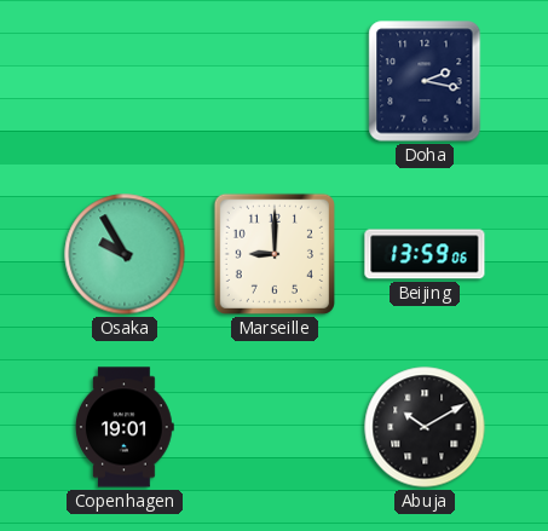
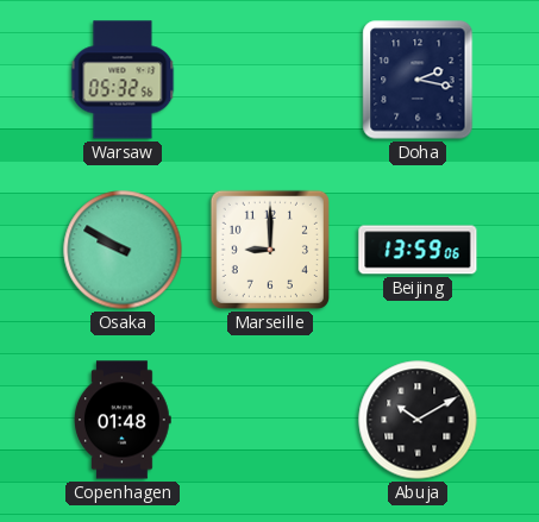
Warsaw: none -> 05:32 (123, 80)
Osaka: 9:55 -> 9:50 (123, 250)
Copenhagen: 19:01 -> 01:48 (123, 420)
